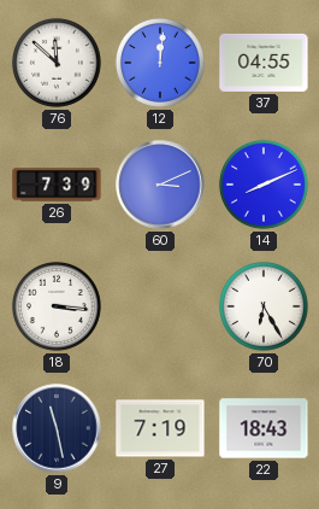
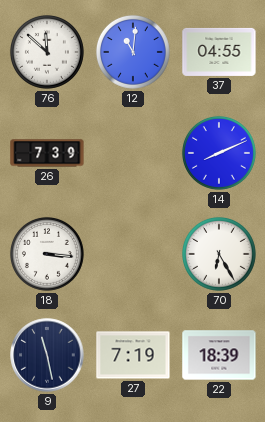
12: 12:01 -> 11:01 (133, 52)
60: 3:11 -> none (160, 185)
22: 18:43 -> 18:39 (219, 355)
